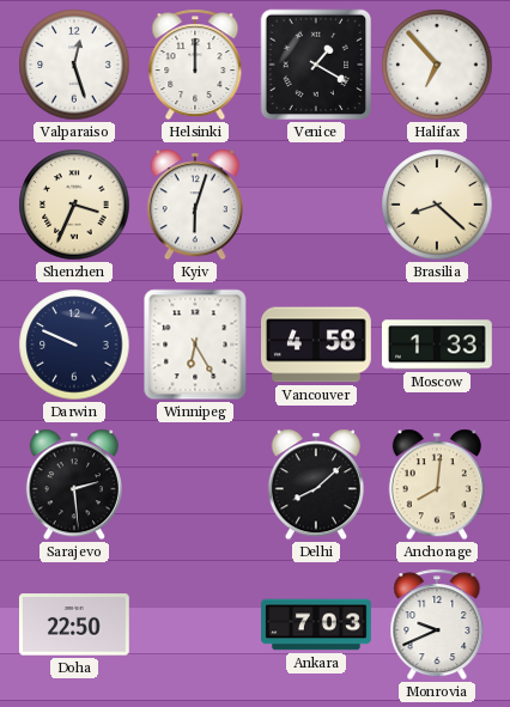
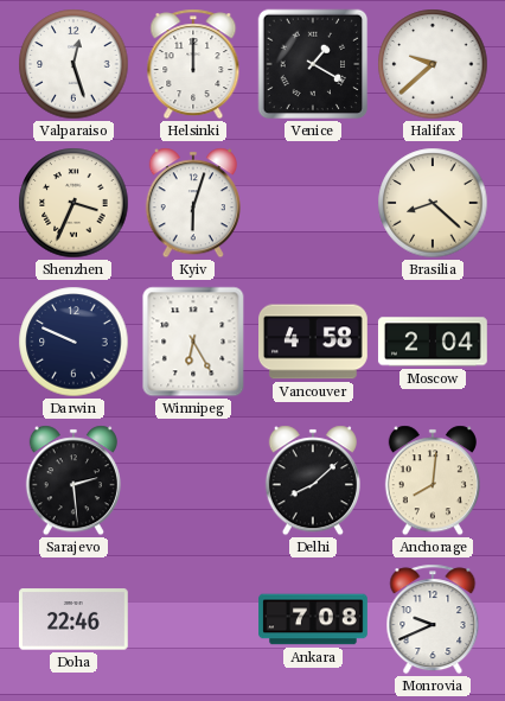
Halifax: 6:53 -> 9:38 (433, 64)
Moscow: 1:33 -> 2:04 (433, 342)
Doha: 22:50 -> 22:46 (73, 619)
Ankara: 7:03 -> 7:08 (313, 619)
